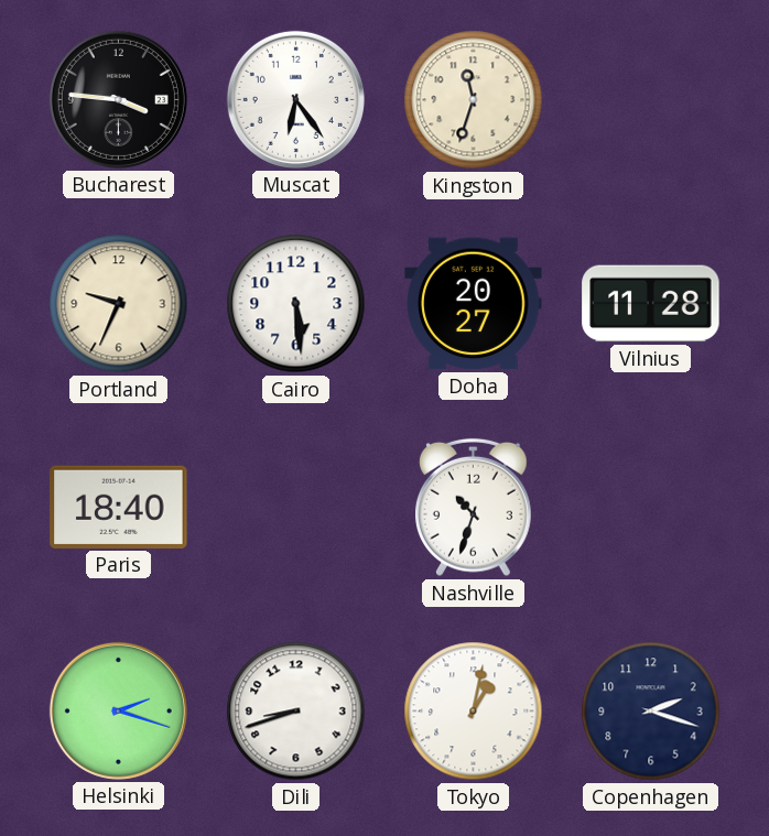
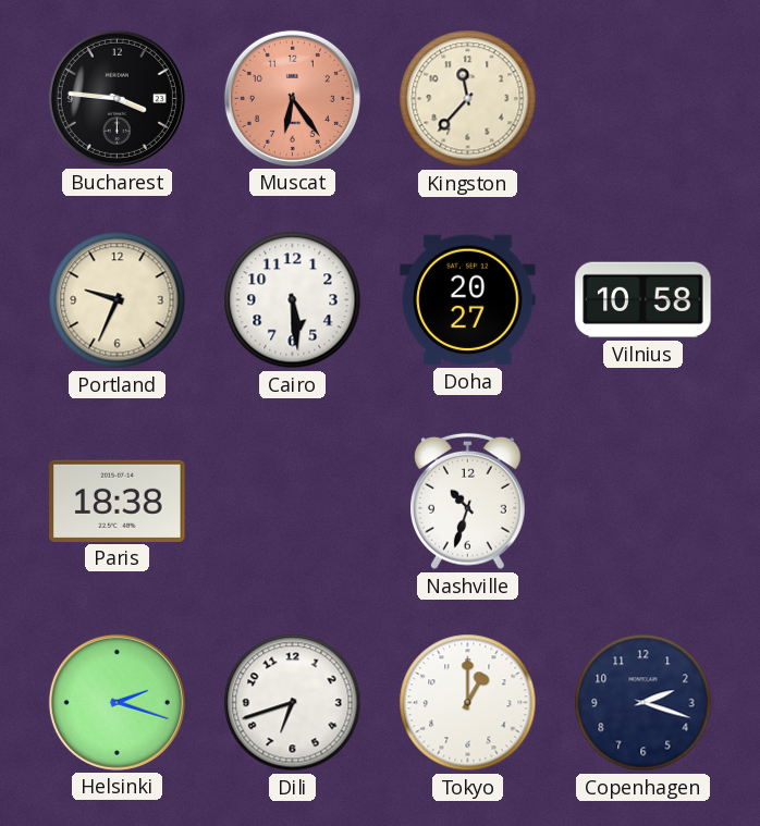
Muscat dial: white -> salmon (292, 98)
Kingston: 11:33 -> 11:37 (468, 99)
Vilnius: 11:28 -> 10:58 (643, 300)
Paris: 18:40 -> 18:38 (118, 501)
Dili: 8:42 -> 6:42 (293, 703)
Tokyo: 1:02 -> 1:00 (468, 703)
